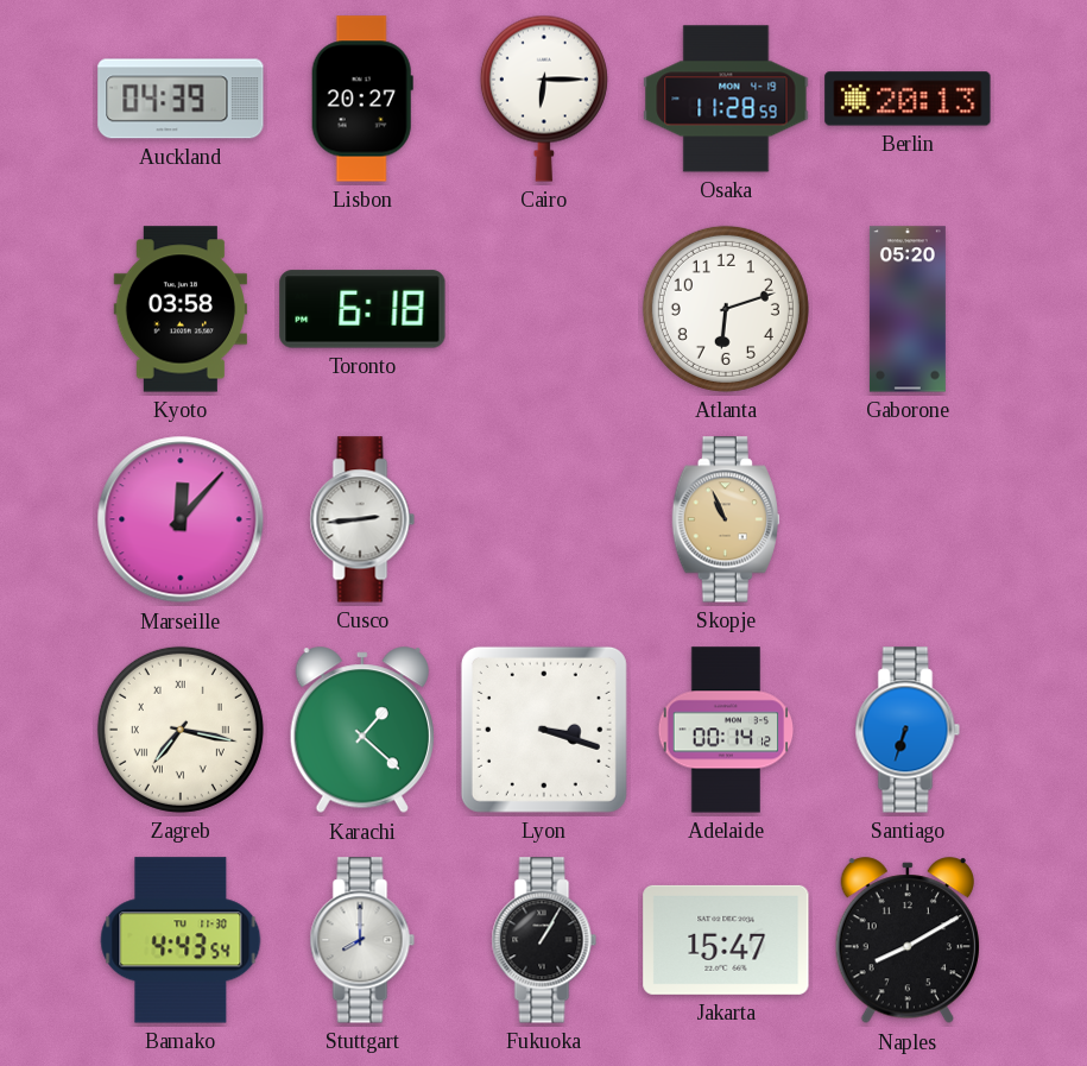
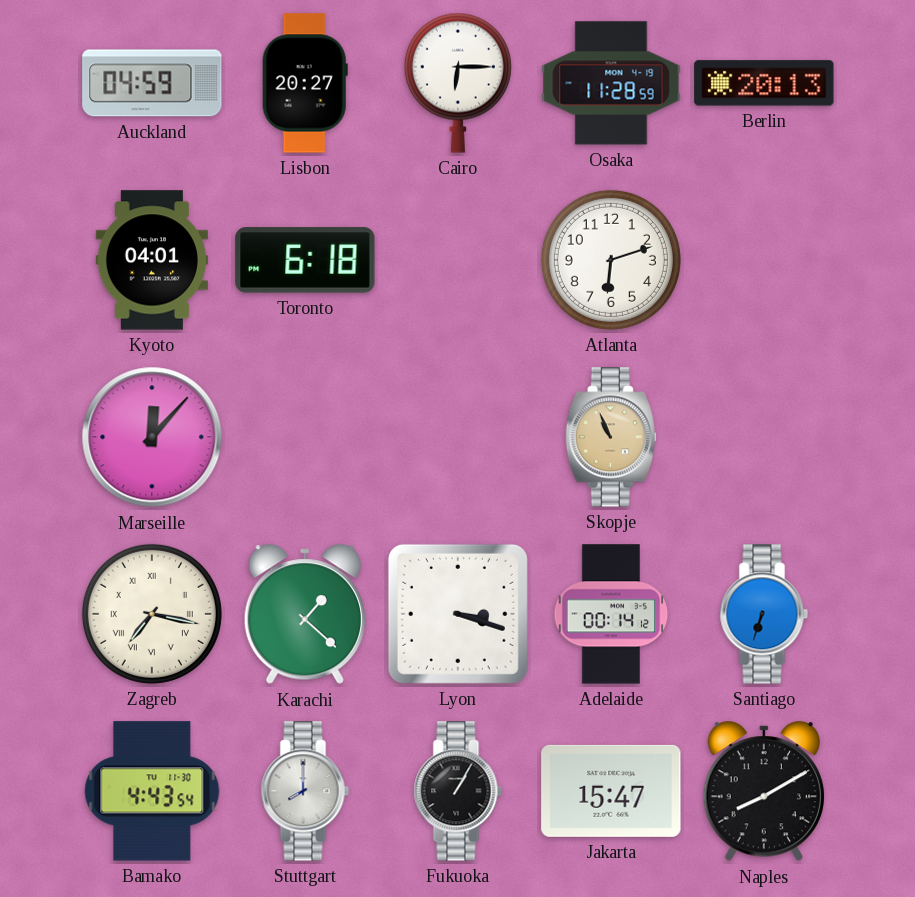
Auckland: 04:39 -> 04:59 (152, 83)
Kyoto: 03:58 -> 04:01 (152, 260)
Gaborone: 05:20 -> none (908, 309)
Cusco: 2:44 -> none (362, 519)
